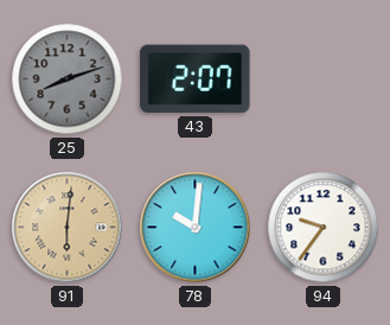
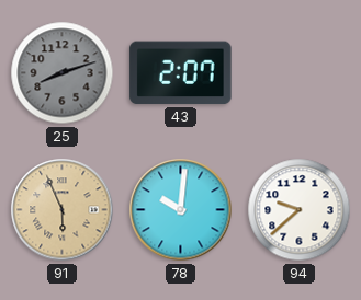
91: 6:01 -> 5:56 (63, 210)
94: 9:36 -> 9:38 (300, 210)
